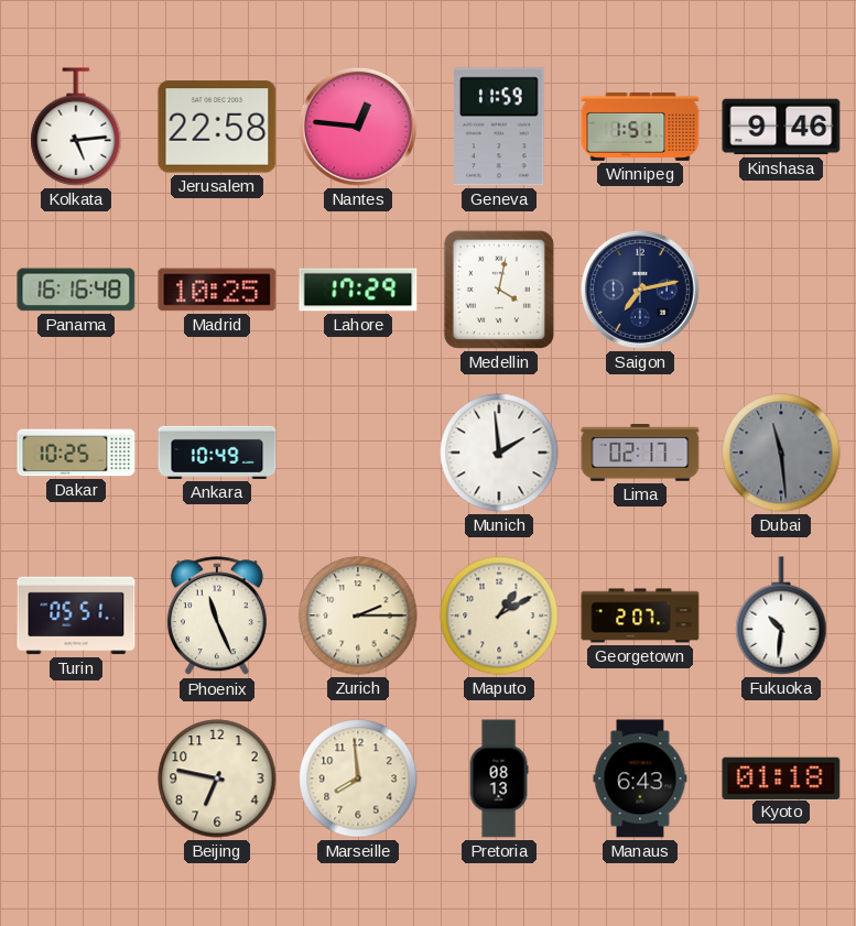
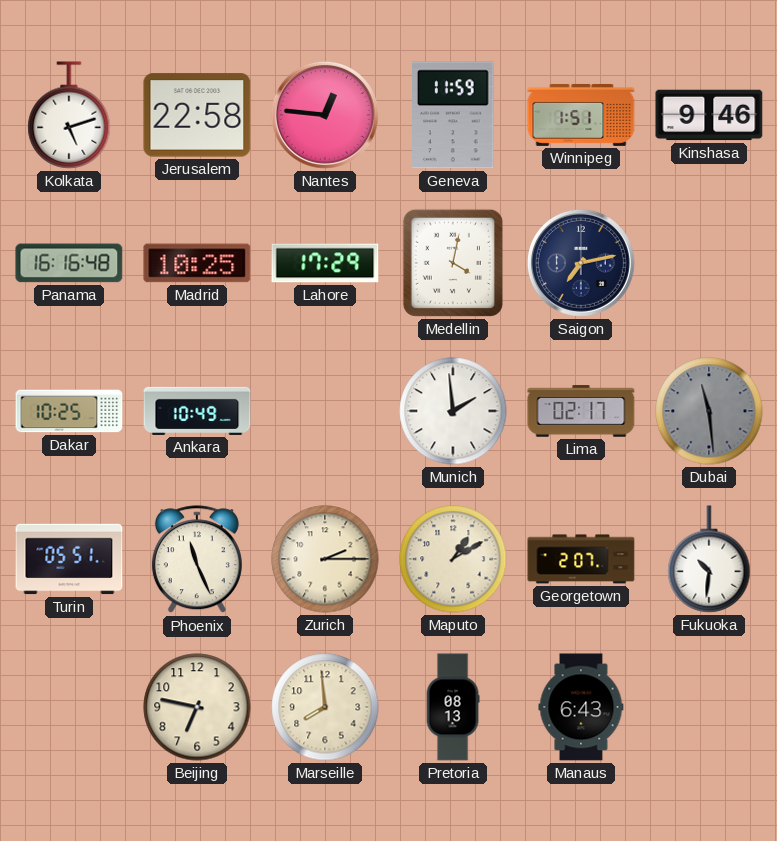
Kolkata: 5:14 -> 5:12 (69, 115)
Kyoto: 01:18 -> none (781, 777)
